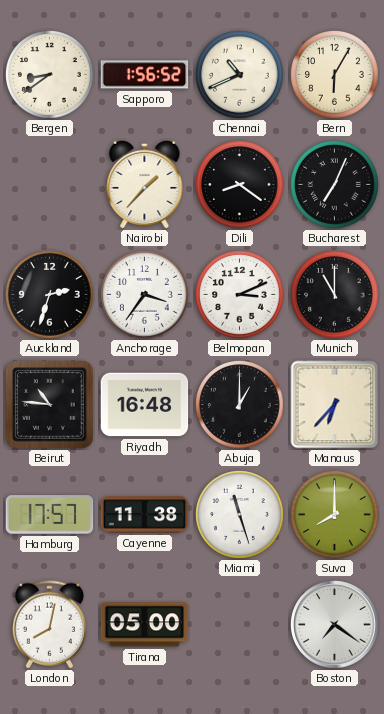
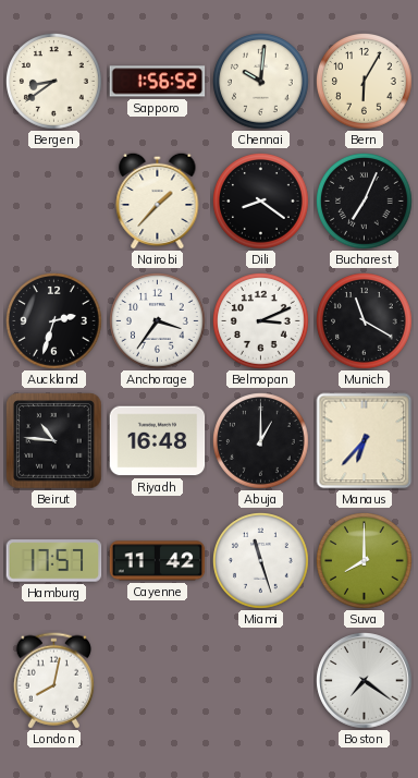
Chennai: 10:41 -> 10:01 (261, 82)
Munich: 11:00 -> 11:20 (365, 321)
Cayenne: 11:38 -> 11:42 (158, 561)
Tirana: 05:00 -> none (145, 625)
